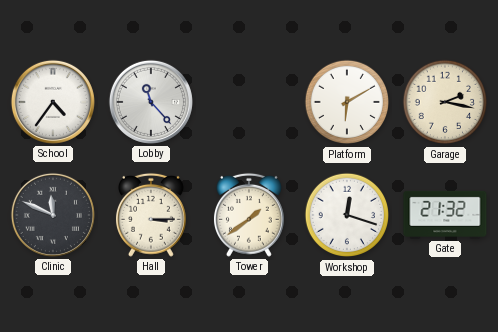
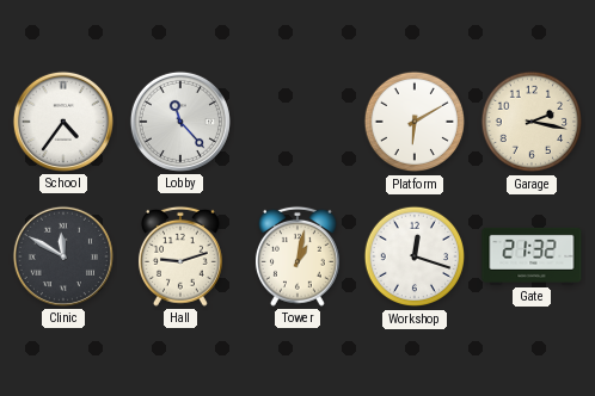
Clinic: 11:49 -> 11:50 (63, 256)
Hall: 3:15 -> 9:12 (180, 256)
Tower: 1:39 -> 1:02 (297, 256)
